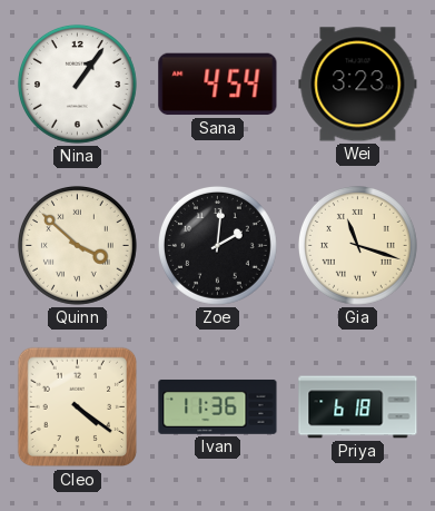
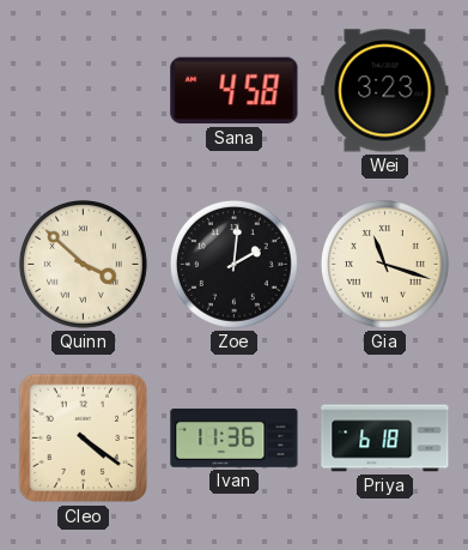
Nina: 1:06 -> none (78, 85)
Sana: 4:54 -> 4:58 (235, 91)
